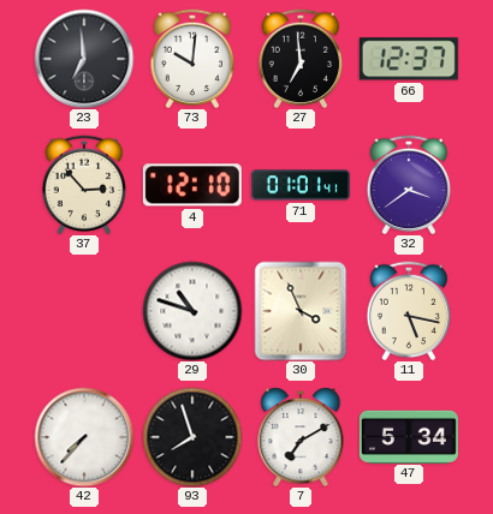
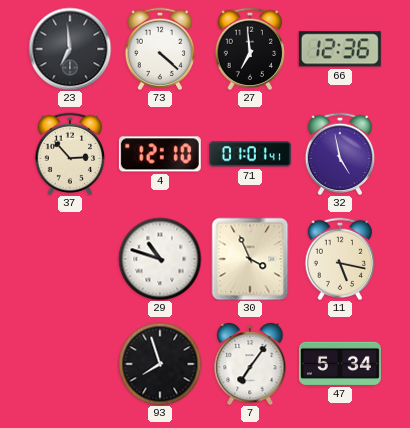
73: 10:01 -> 4:22 (160, 49)
66: 12:37 -> 12:36 (340, 49)
32: 3:39 -> 4:58 (340, 154)
42: 7:37 -> none (84, 437)
7: 7:10 -> 7:06 (250, 364)
